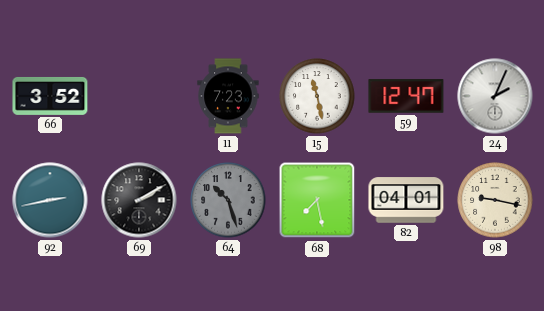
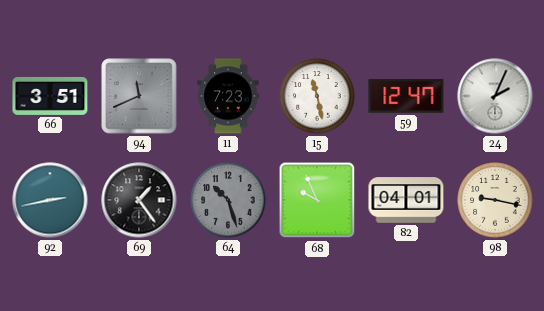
66: 3:52 -> 3:51 (50, 96)
94: none -> 11:41 (139, 96)
69: 2:10 -> 1:24 (139, 200)
68: 7:28 -> 9:56 (317, 200)
